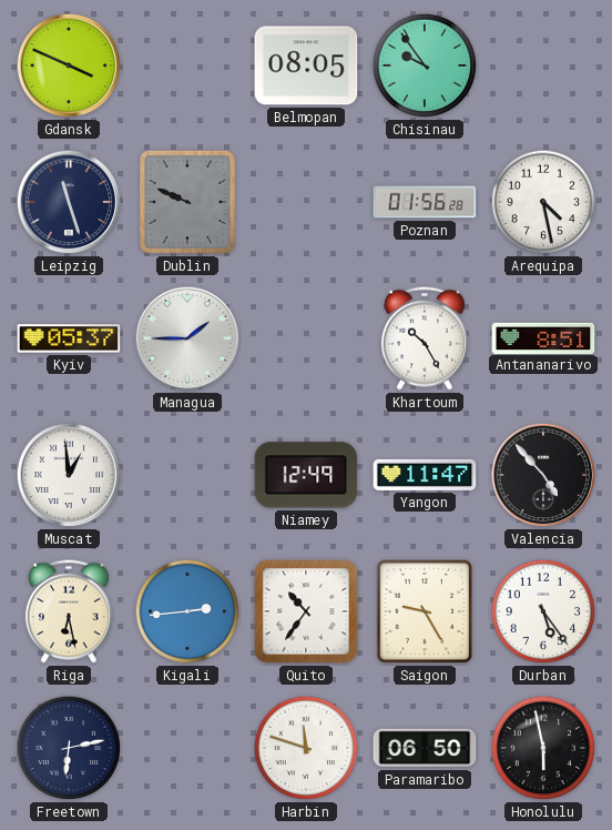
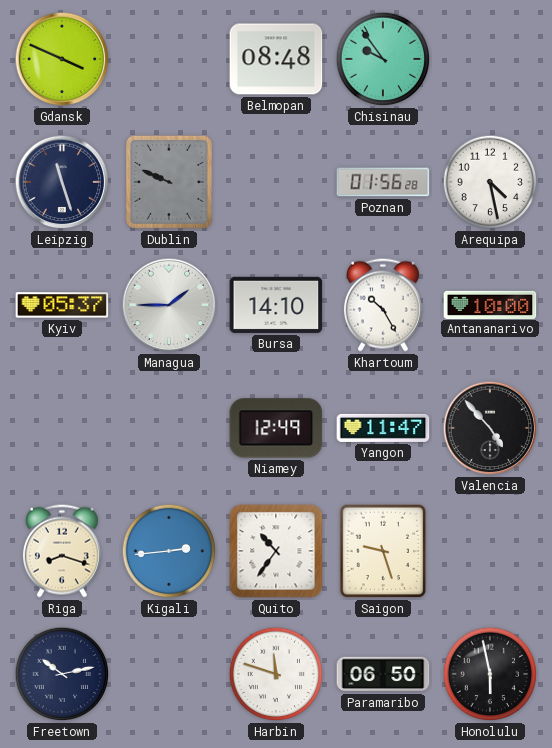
Belmopan: 08:05 -> 08:48 (276, 59)
Bursa: none -> 14:10 (276, 305)
Antananarivo: 8:51 -> 10:00 (490, 304)
Muscat: 12:59 -> none (69, 475)
Riga: 6:28 -> 8:18 (62, 551)
Saigon: 9:25 -> 9:27 (383, 551)
Durban: 5:24 -> none (543, 611)
Freetown: 6:13 -> 10:13 (62, 674)
